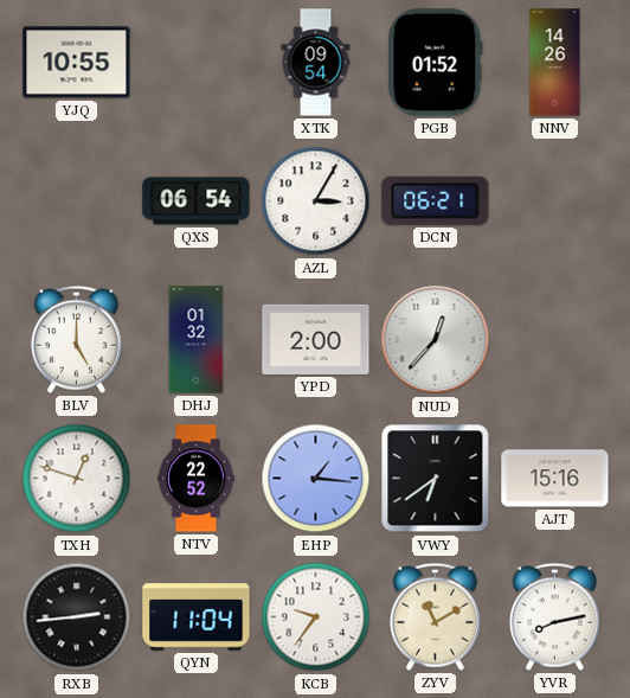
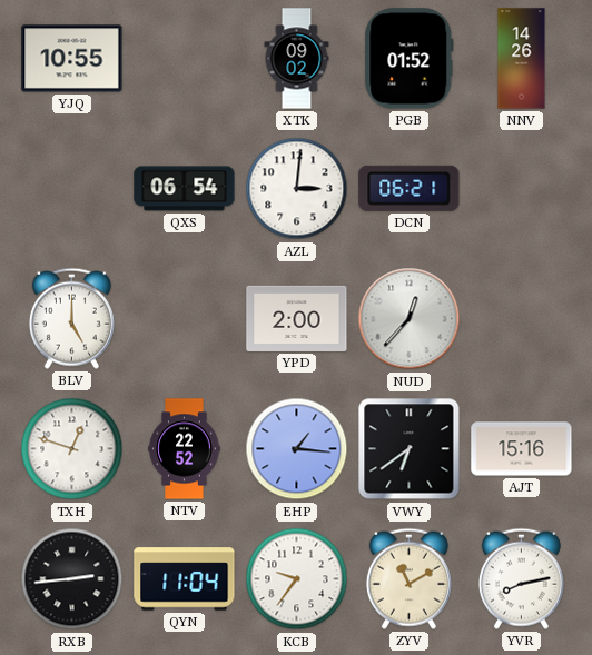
XTK: 09:54 -> 09:02 (297, 59)
AZL: 3:05 -> 3:01 (297, 189)
DHJ: 01:32 -> none (197, 340)
